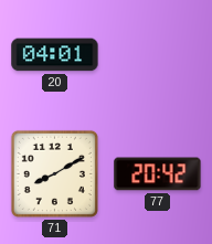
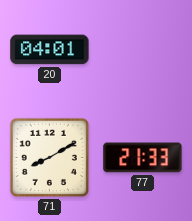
77: 20:42 -> 21:33 (143, 158)
